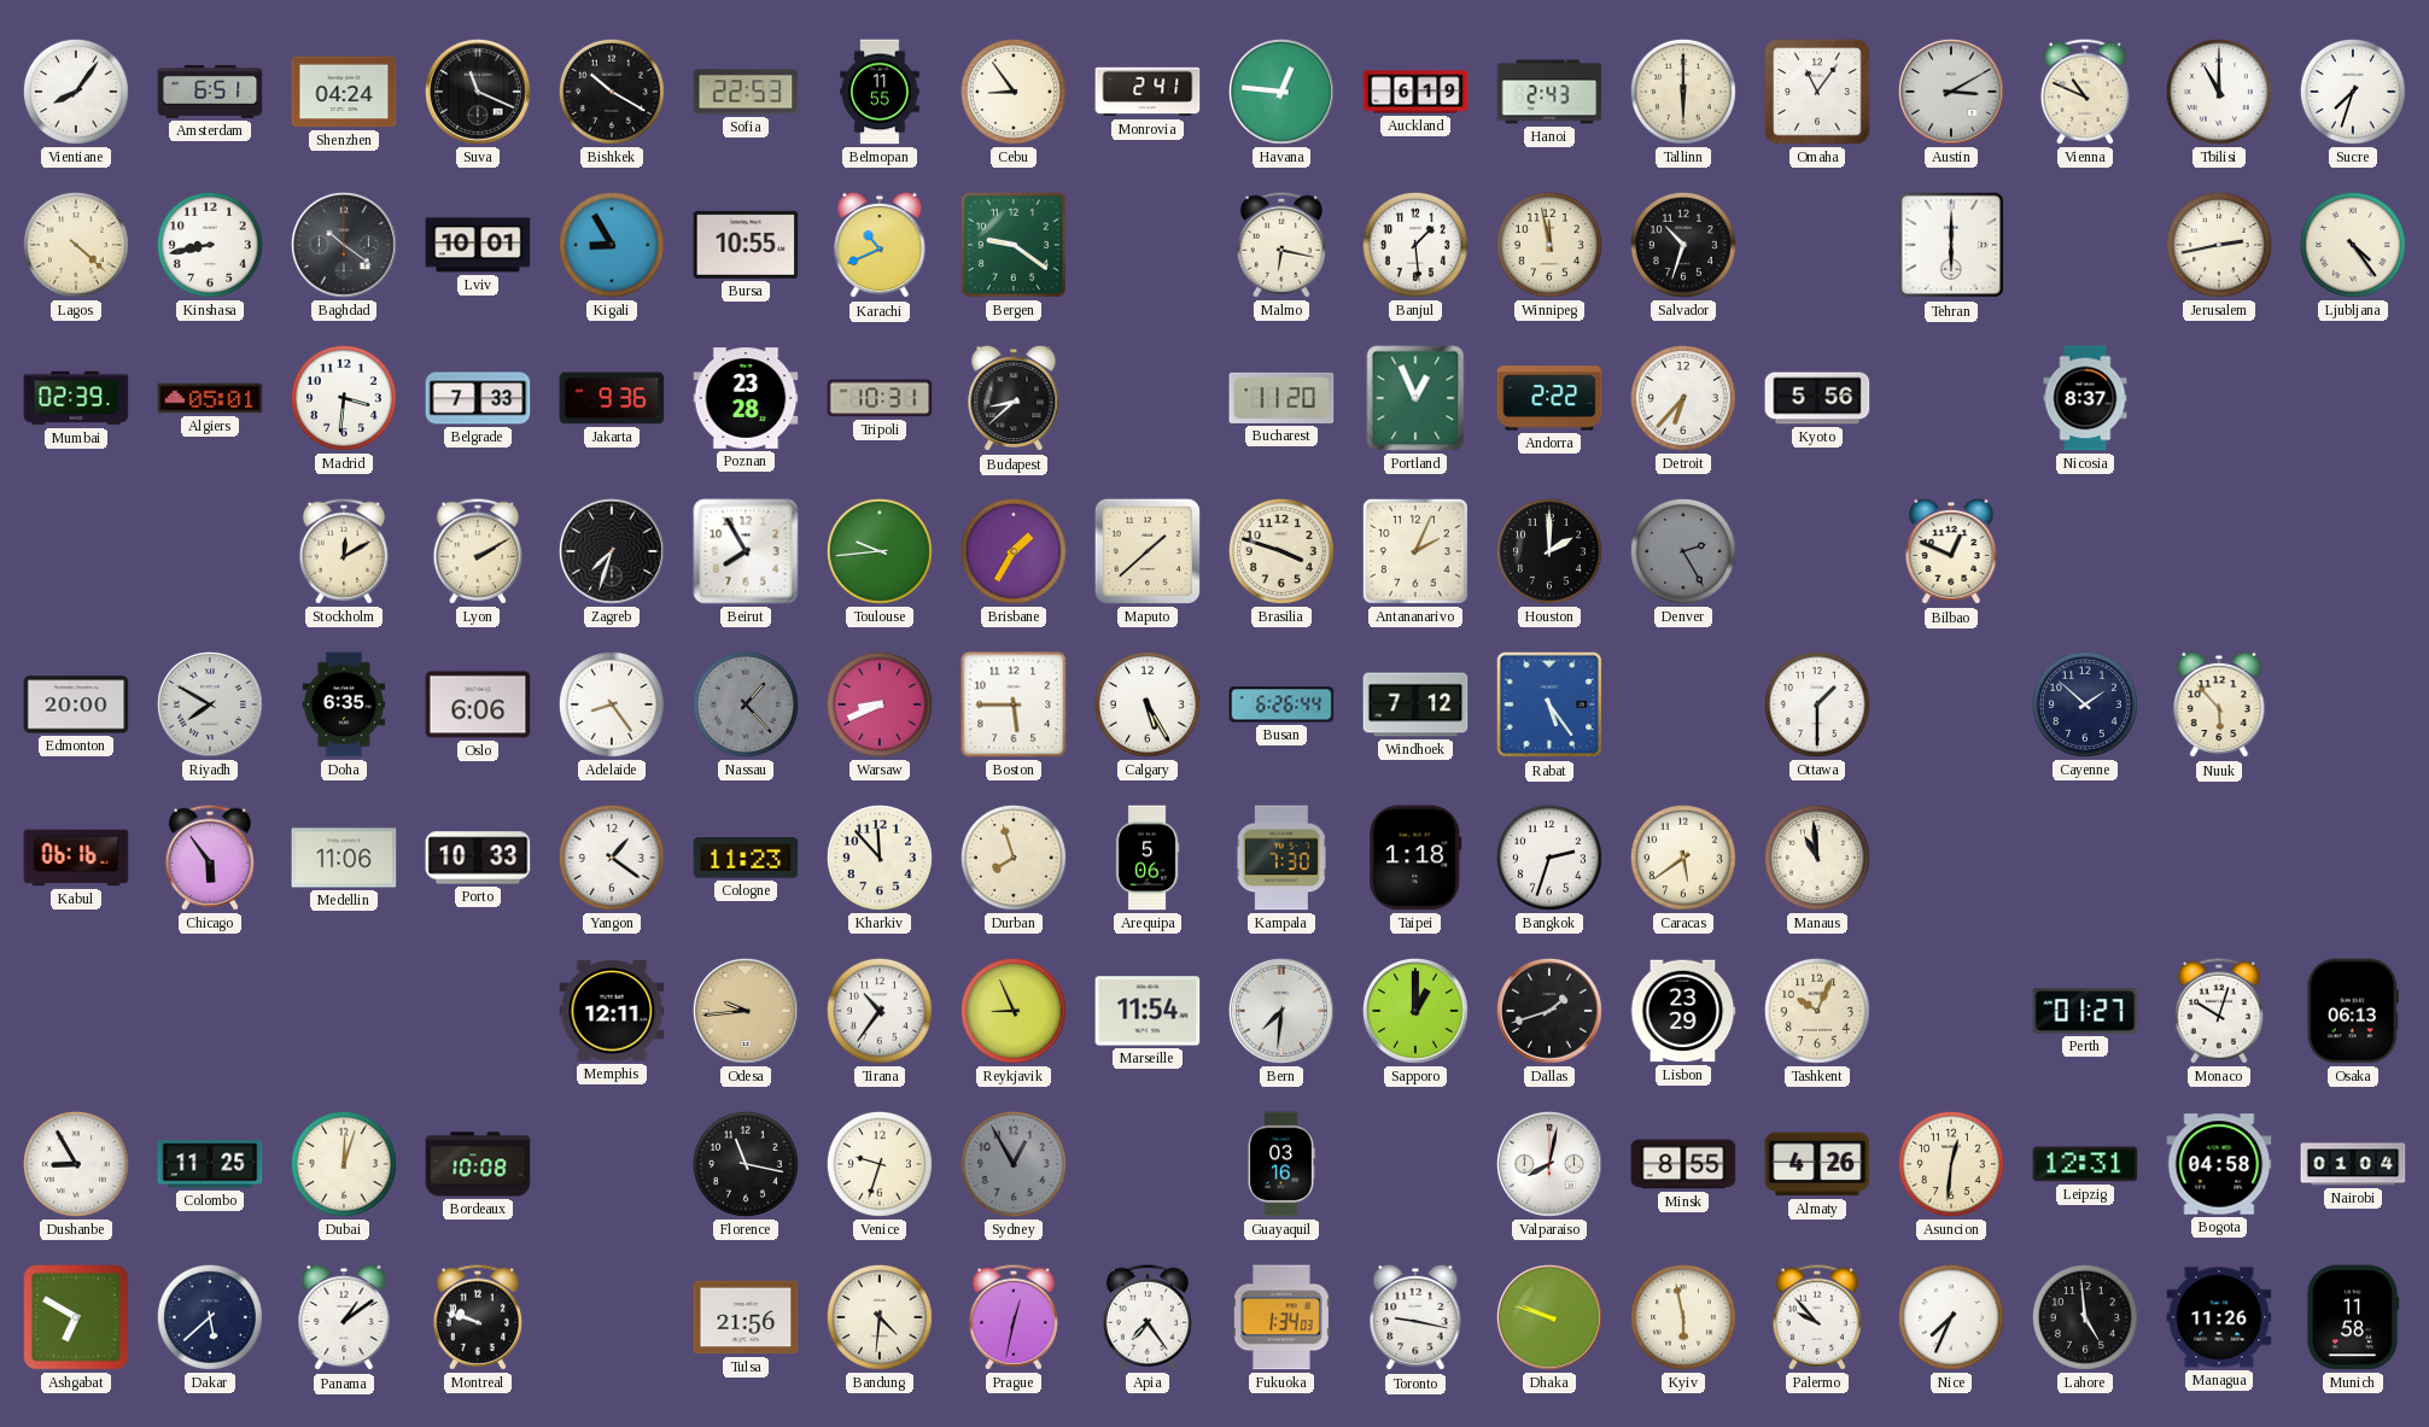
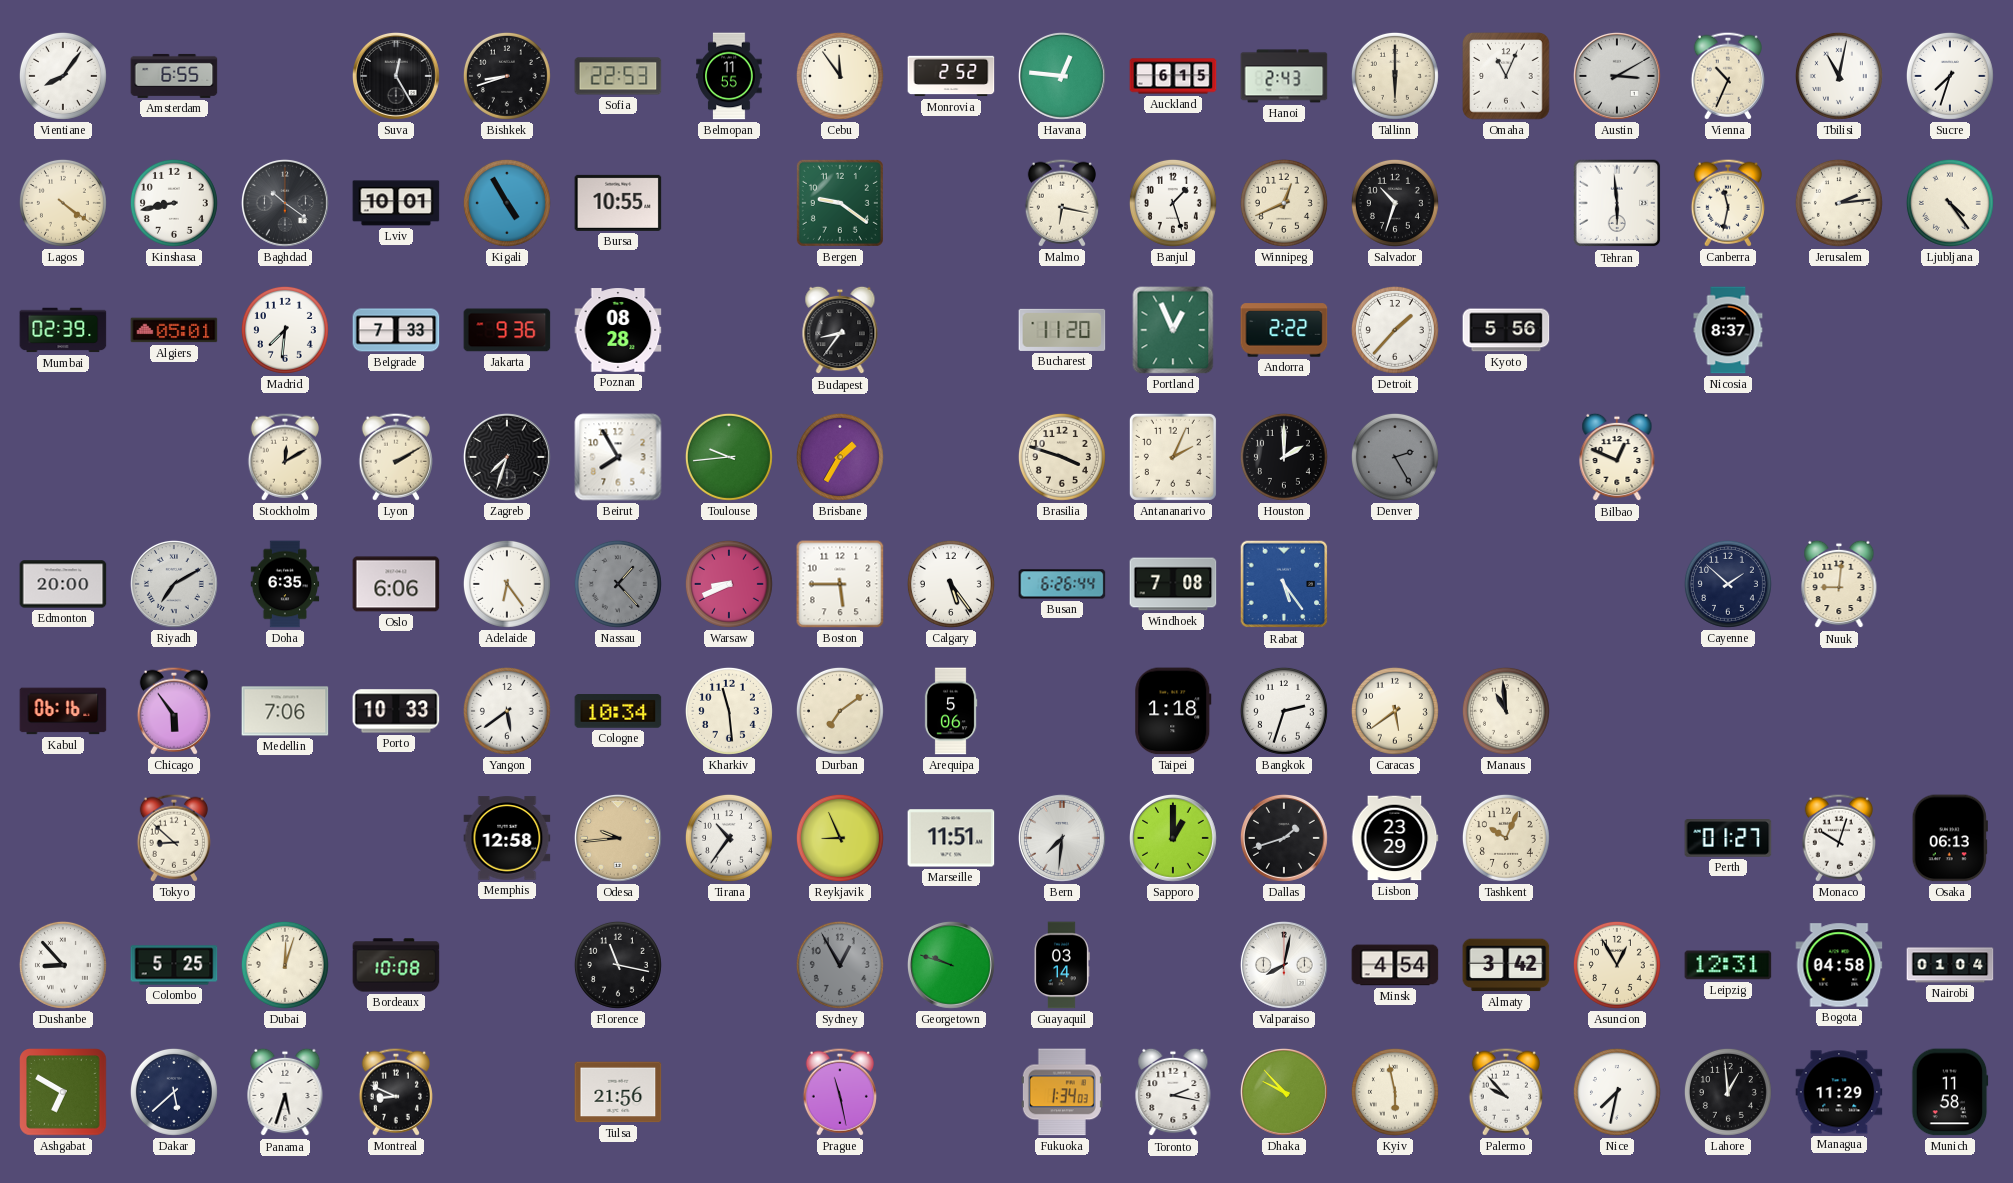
Amsterdam: 6:51 -> 6:55 (174, 76)
Shenzhen: 04:24 -> none (344, 92)
Suva: 11:19 -> 12:25 (396, 76)
Bishkek: 10:20 -> 8:42 (507, 76)
Cebu: 8:54 -> 11:54 (840, 76)
Monrovia: 2:41 -> 2:52 (951, 76)
Auckland: 6:19 -> 6:15 (1173, 76)
Omaha: 11:06 -> 11:04 (1506, 76)
Vienna: 10:49 -> 10:34 (1728, 76)
Tbilisi: 11:00 -> 11:02 (1839, 76)
Lagos: 4:22 -> 4:21 (63, 203)
Kigali: 8:55 -> 4:55 (507, 203)
Karachi: 10:41 -> none (880, 245)
Banjul: 1:29 -> 1:27 (1173, 203)
Winnipeg: 11:58 -> 12:41 (1284, 203)
Tehran: 6:00 -> 5:59 (1617, 203)
Canberra: none -> 11:32 (1728, 203)
Jerusalem: 2:43 -> 2:14 (1839, 203)
Madrid: 3:31 -> 7:31 (285, 330)
Poznan: 23:28 -> 08:28 (618, 330)
Tripoli: 10:31 -> none (880, 398)
Budapest: 8:38 -> 8:36 (840, 330)
Detroit: 6:37 -> 1:37 (1395, 330)
Maputo: 1:38 -> none (1148, 551)
Riyadh: 7:50 -> 7:10 (174, 584)
Adelaide: 8:24 -> 6:24 (507, 584)
Calgary: 5:25 -> 5:24 (951, 584)
Windhoek: 7:12 -> 7:08 (1173, 584)
Ottawa: 1:30 -> none (1817, 704)
Nuuk: 5:53 -> 9:01 (1839, 584)
Medellin: 11:06 -> 7:06 (285, 711)
Yangon: 1:21 -> 5:39 (507, 711)
Cologne: 11:23 -> 10:34 (618, 711)
Kharkiv: 11:53 -> 11:29 (729, 711)
Durban: 7:57 -> 7:09 (840, 711)
Kampala: 7:30 -> none (1281, 858)
Tokyo: none -> 8:52 (174, 838)
Memphis: 12:11 -> 12:58 (507, 838)
Marseille: 11:54 -> 11:51 (951, 838)
Dushanbe: 8:55 -> 8:53 (63, 965)
Colombo: 11:25 -> 5:25 (174, 965)
Venice: 9:33 -> none (880, 1164)
Georgetown: none -> 9:48 (951, 965)
Guayaquil: 03:16 -> 03:14 (1062, 965)
Minsk: 8:55 -> 4:54 (1395, 965)
Almaty: 4:26 -> 3:42 (1506, 965)
Asuncion: 12:31 -> 12:55 (1617, 965)
Panama: 1:09 -> 5:33 (285, 1092)
Montreal: 9:48 -> 8:49 (396, 1092)
Bandung: 4:31 -> none (880, 1317)
Prague: 12:32 -> 11:28 (840, 1092)
Apia: 7:24 -> none (1148, 1317)
Toronto: 9:17 -> 2:17 (1173, 1092)
Dhaka: 9:48 -> 9:53 (1284, 1092)
Nice: 7:34 -> 7:32 (1617, 1092)
Lahore: 4:59 -> 12:59 (1728, 1092)
Managua: 11:26 -> 11:29 (1839, 1092)
